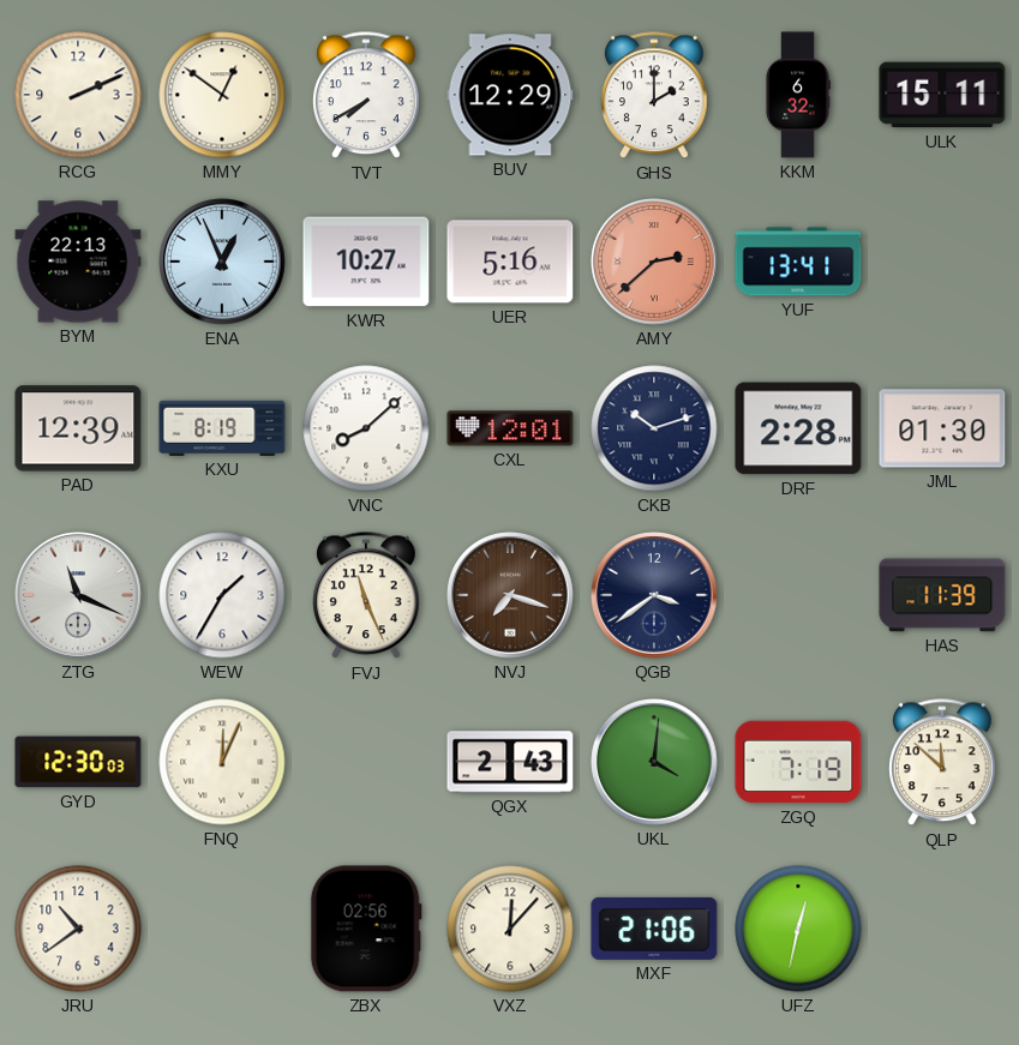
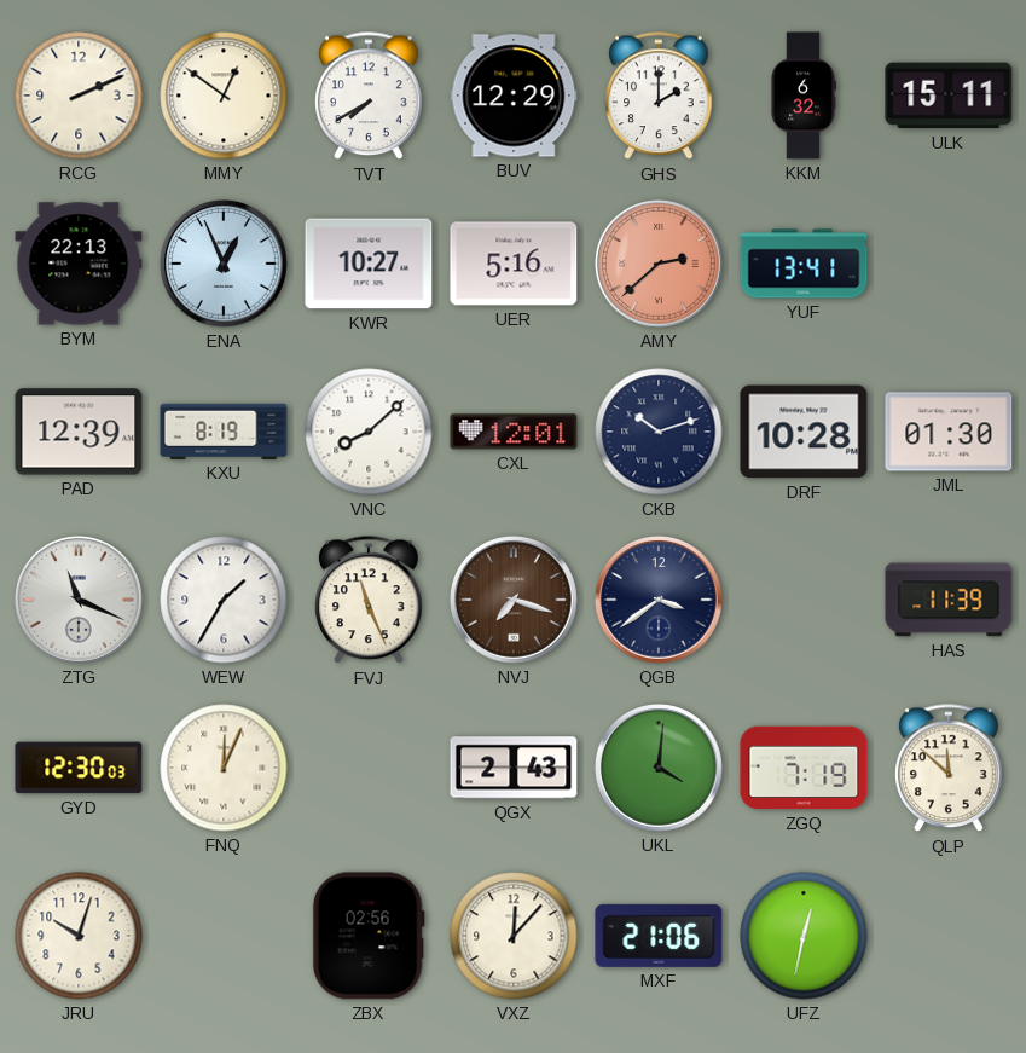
DRF: 2:28 -> 10:28 (804, 432)
JRU: 10:39 -> 10:03 (79, 936)
